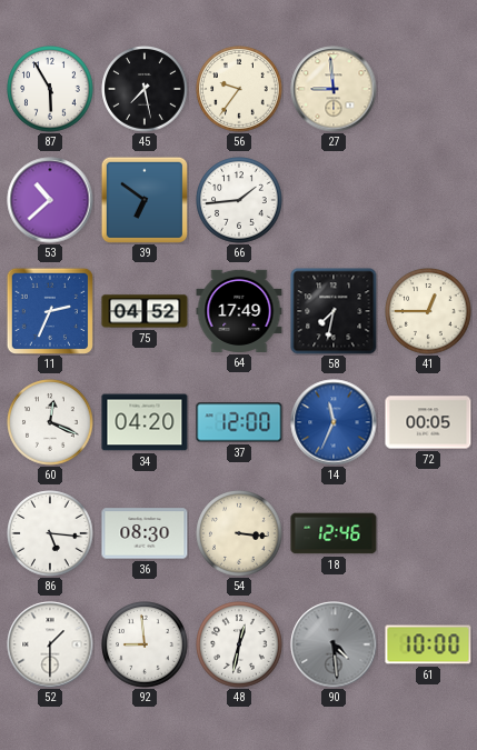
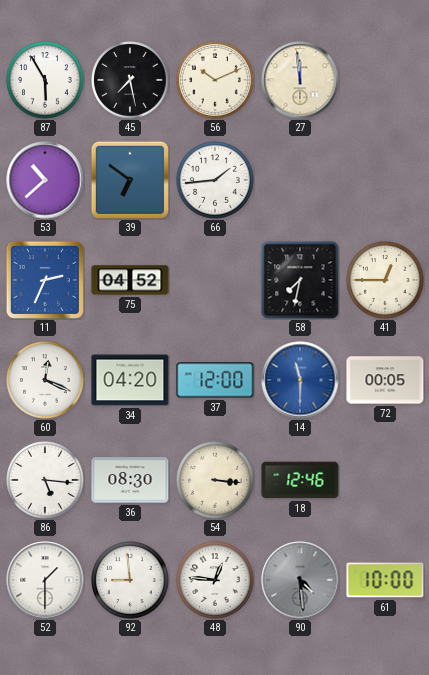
56: 9:36 -> 10:11 (215, 80)
27: 8:59 -> 11:59 (300, 80)
64: 17:49 -> none (239, 311)
14: 11:34 -> 11:30 (300, 380)
48: 12:32 -> 12:46 (215, 580)
